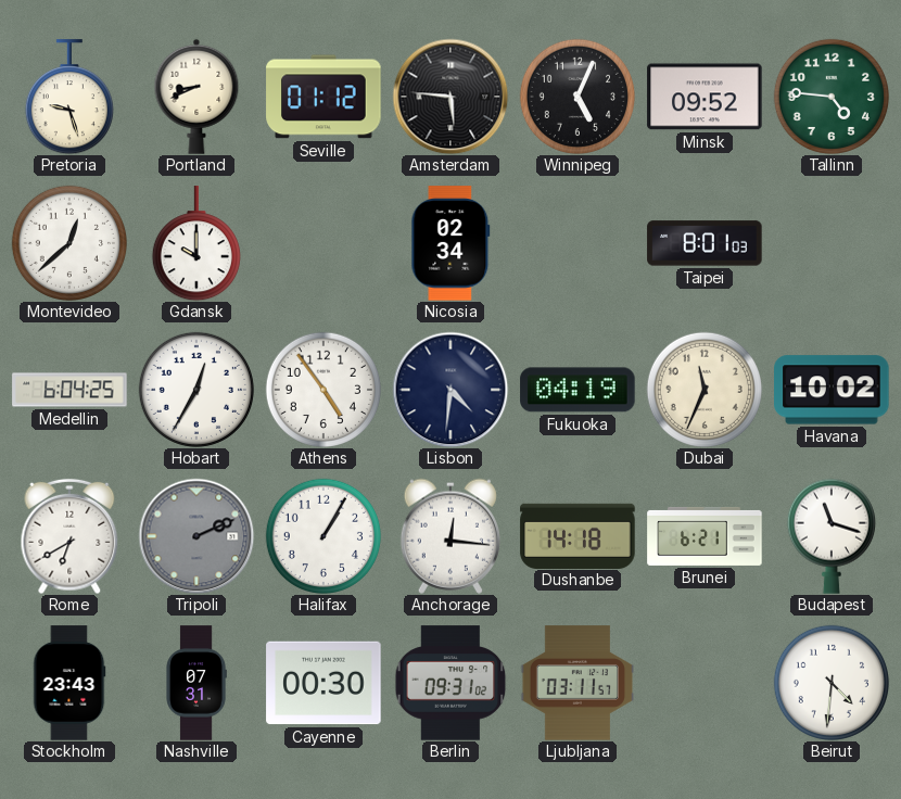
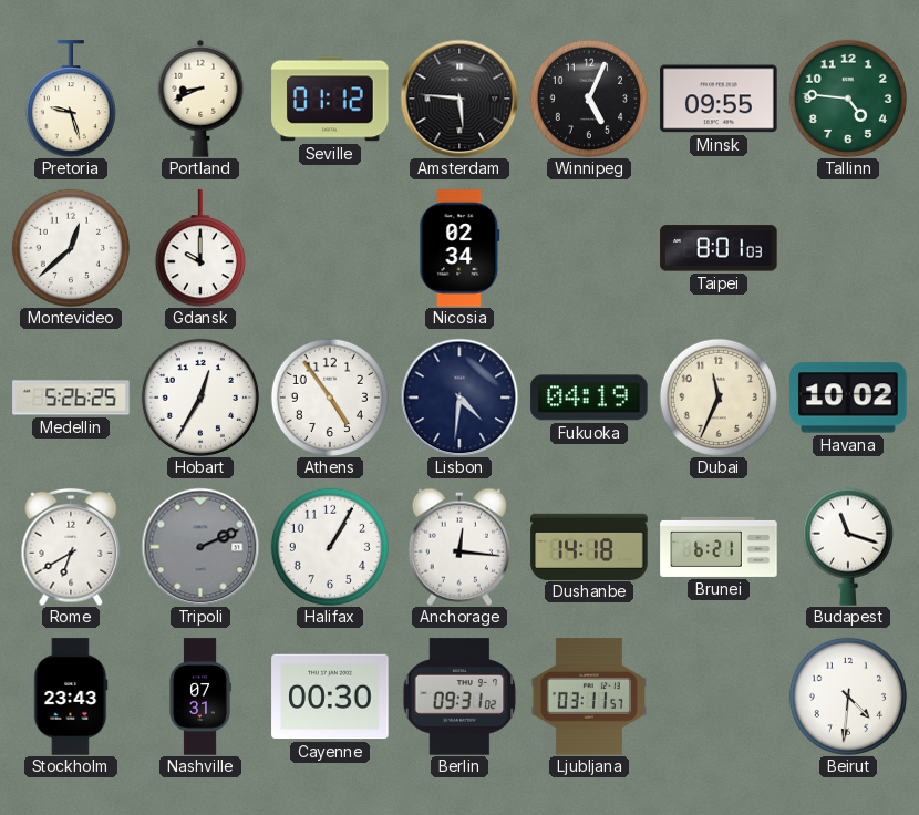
Minsk: 09:52 -> 09:55 (719, 99)
Medellin: 6:04 -> 5:26 (71, 398)
